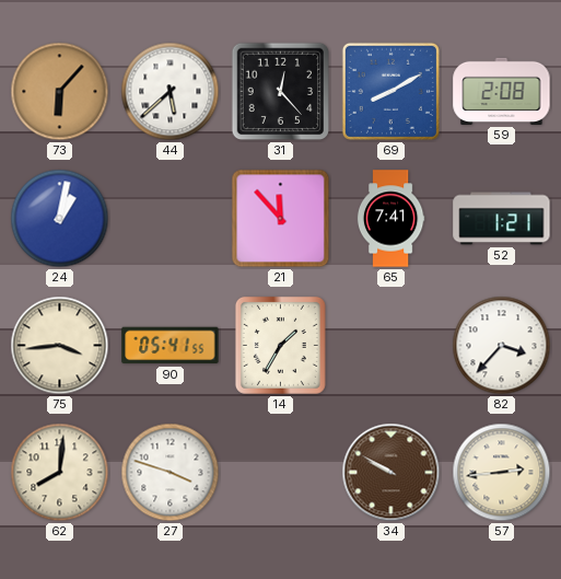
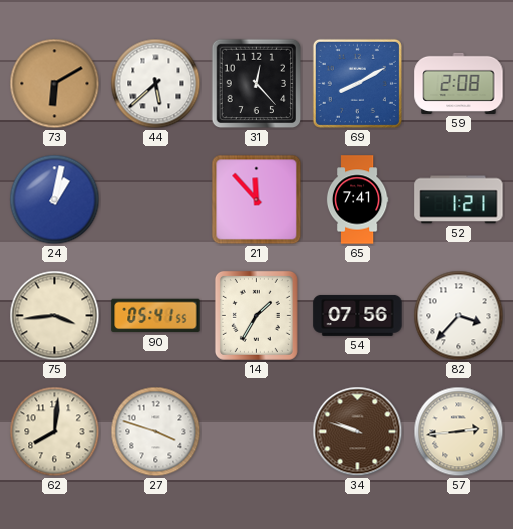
73: 6:07 -> 6:10 (55, 84)
54: none -> 07:56 (358, 315)
34: 9:50 -> 9:48 (358, 432)
